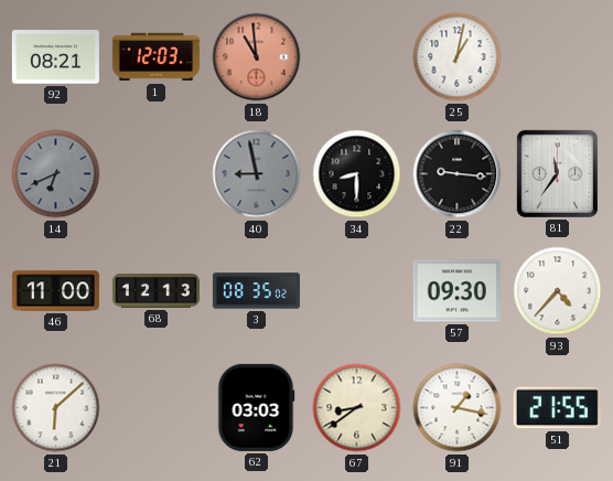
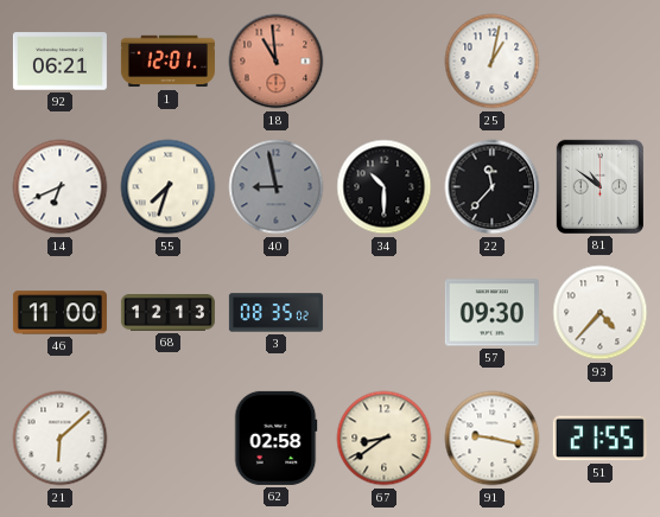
92: 08:21 -> 06:21 (59, 62)
1: 12:03 -> 12:01 (167, 62)
14 dial: grey -> white (61, 187)
55: none -> 7:33 (169, 187)
34: 8:30 -> 10:30 (385, 187)
22: 9:16 -> 11:37 (493, 187)
81: 11:36 -> 10:51 (599, 186)
62: 03:03 -> 02:58 (275, 438)
91: 1:17 -> 9:17 (493, 439)
